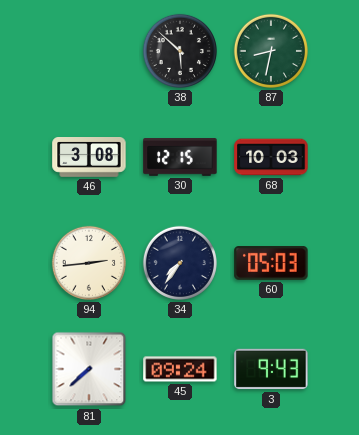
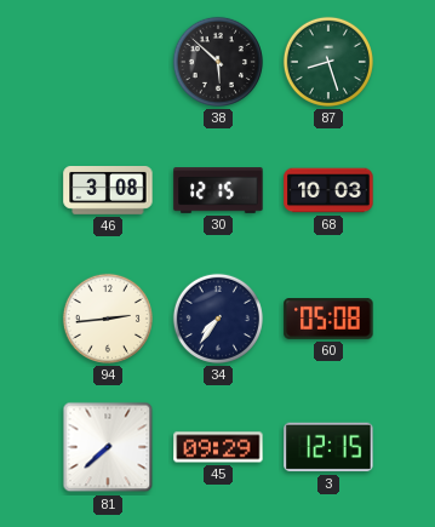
87: 8:32 -> 8:27 (328, 62)
60: 05:03 -> 05:08 (328, 320)
45: 09:24 -> 09:29 (218, 447)
3: 9:43 -> 12:15 (328, 447)
